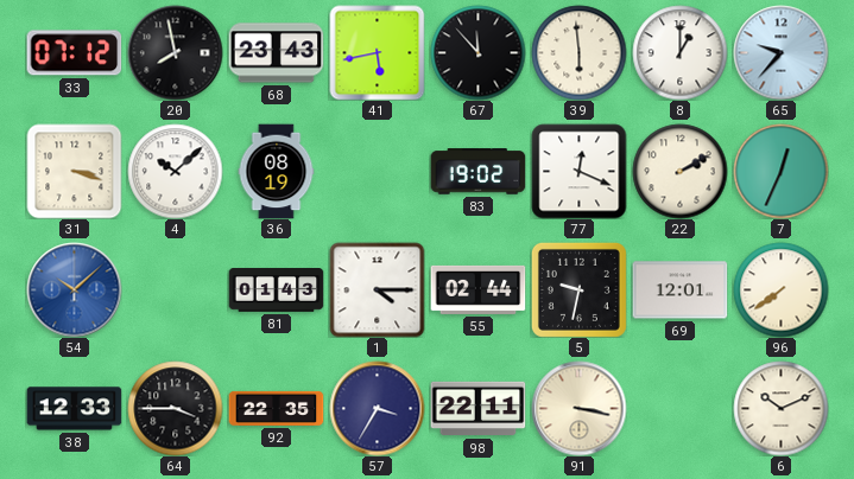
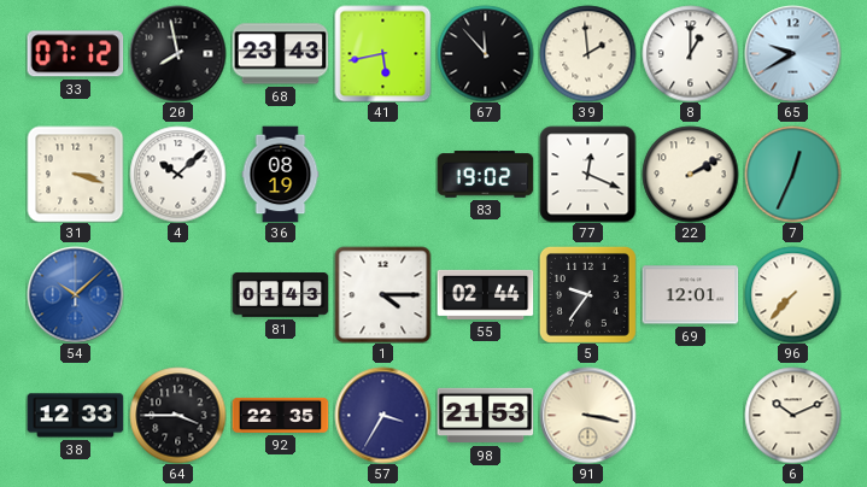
39: 5:59 -> 1:59 (587, 53)
65: 9:37 -> 9:40 (792, 53)
5: 9:32 -> 9:36 (587, 294)
96: 7:39 -> 7:37 (792, 294)
98: 22:11 -> 21:53 (485, 416)
